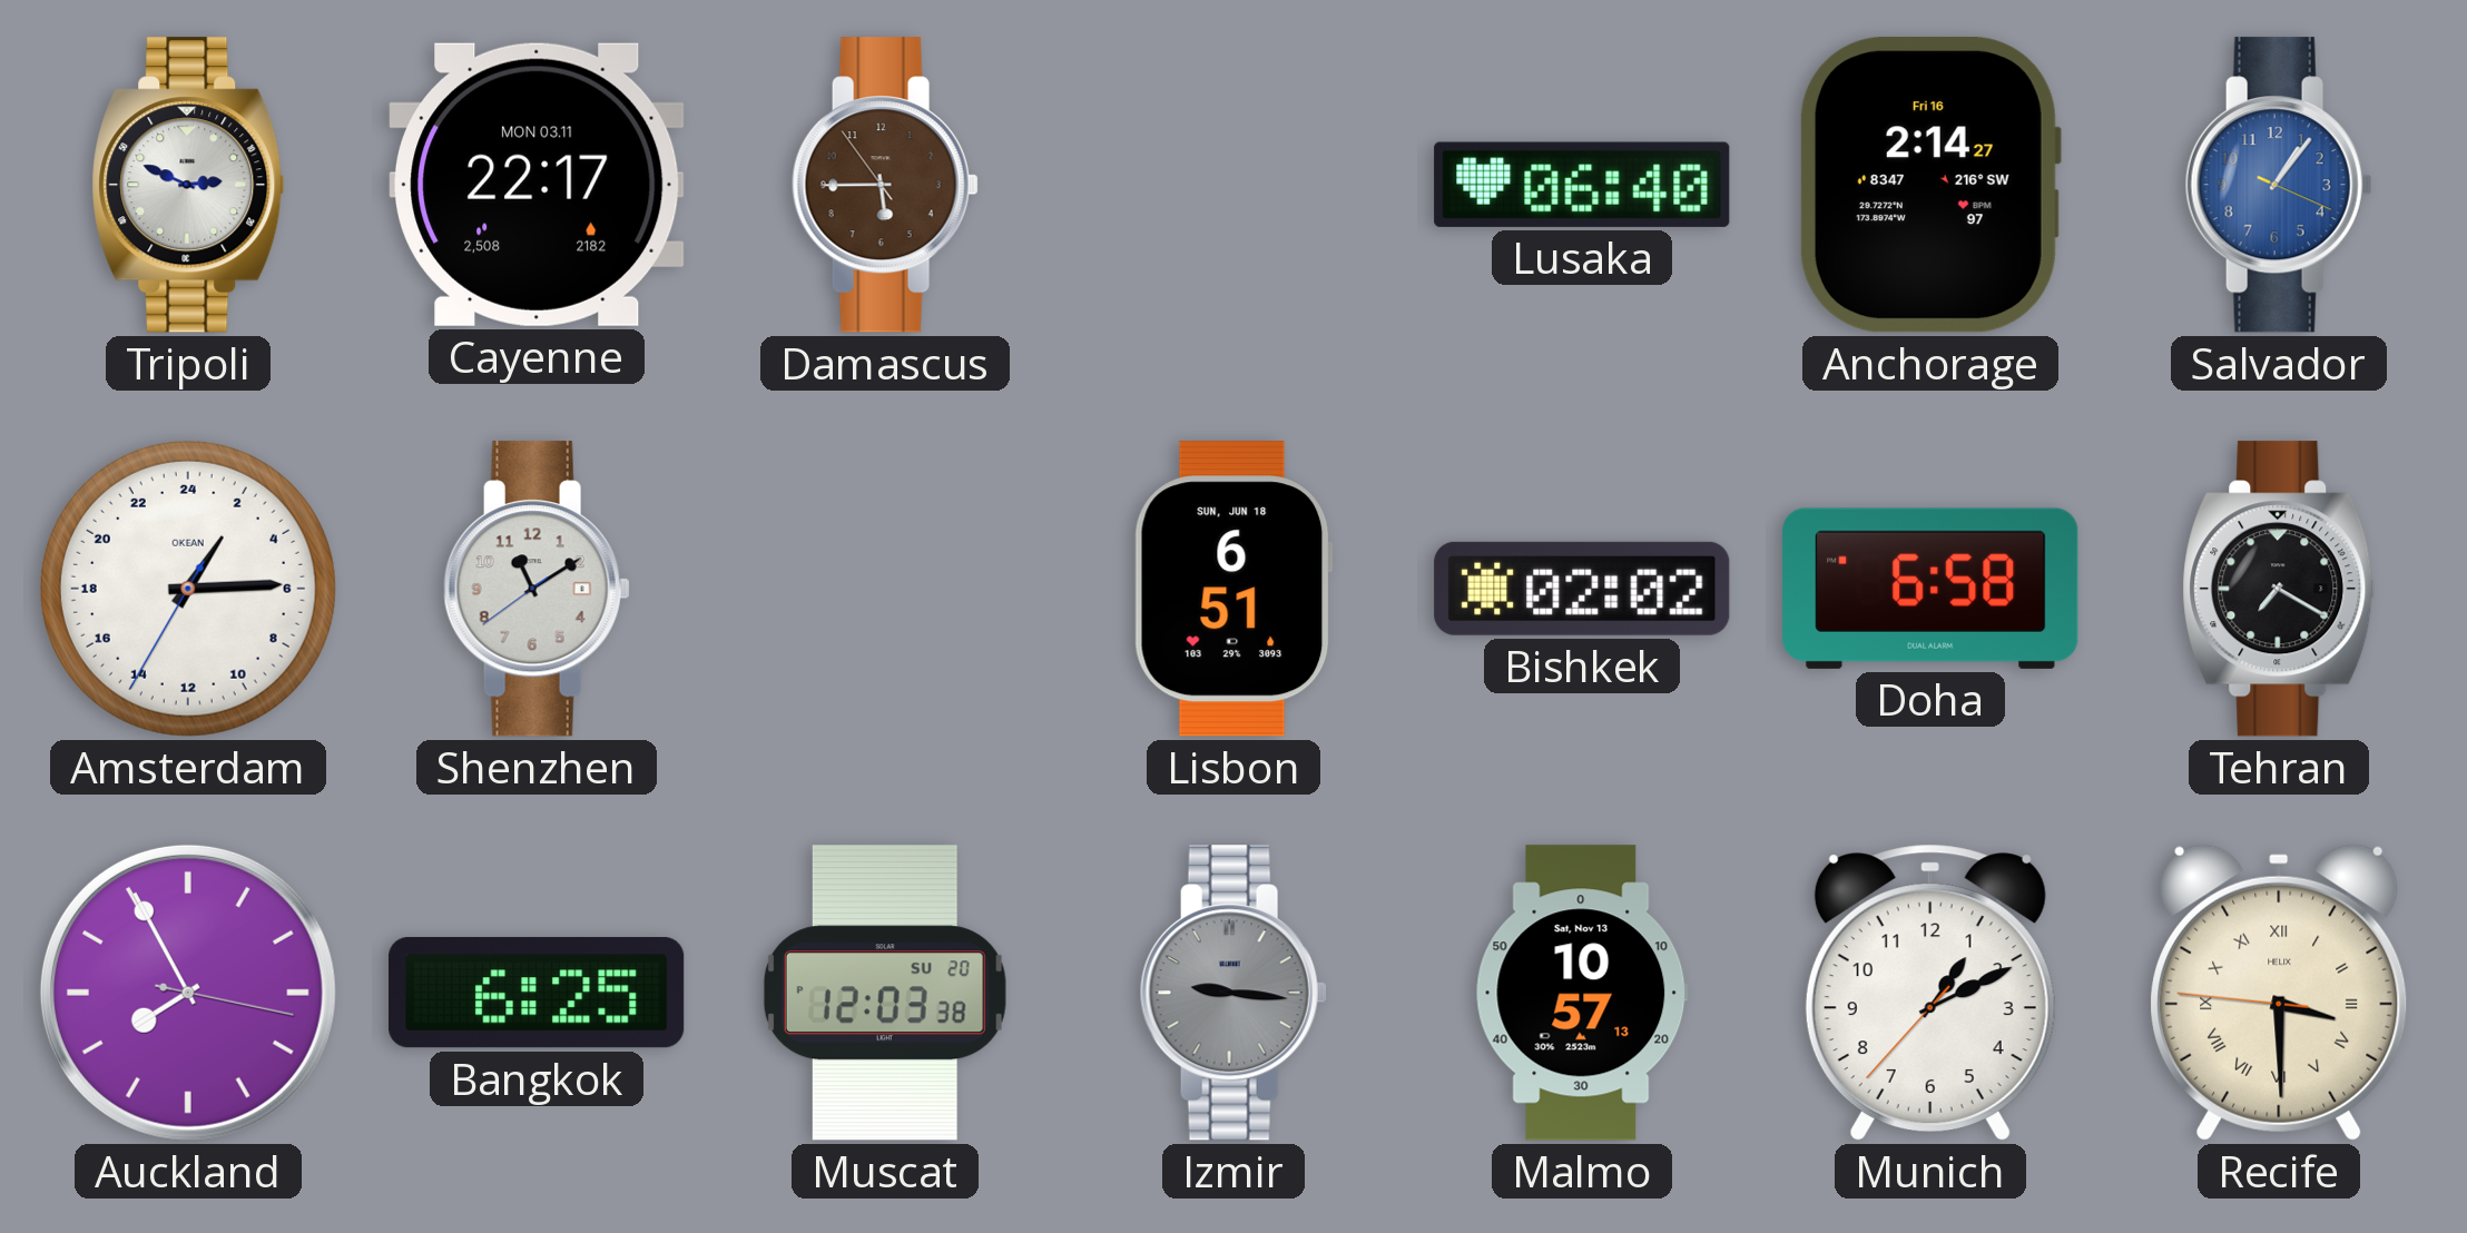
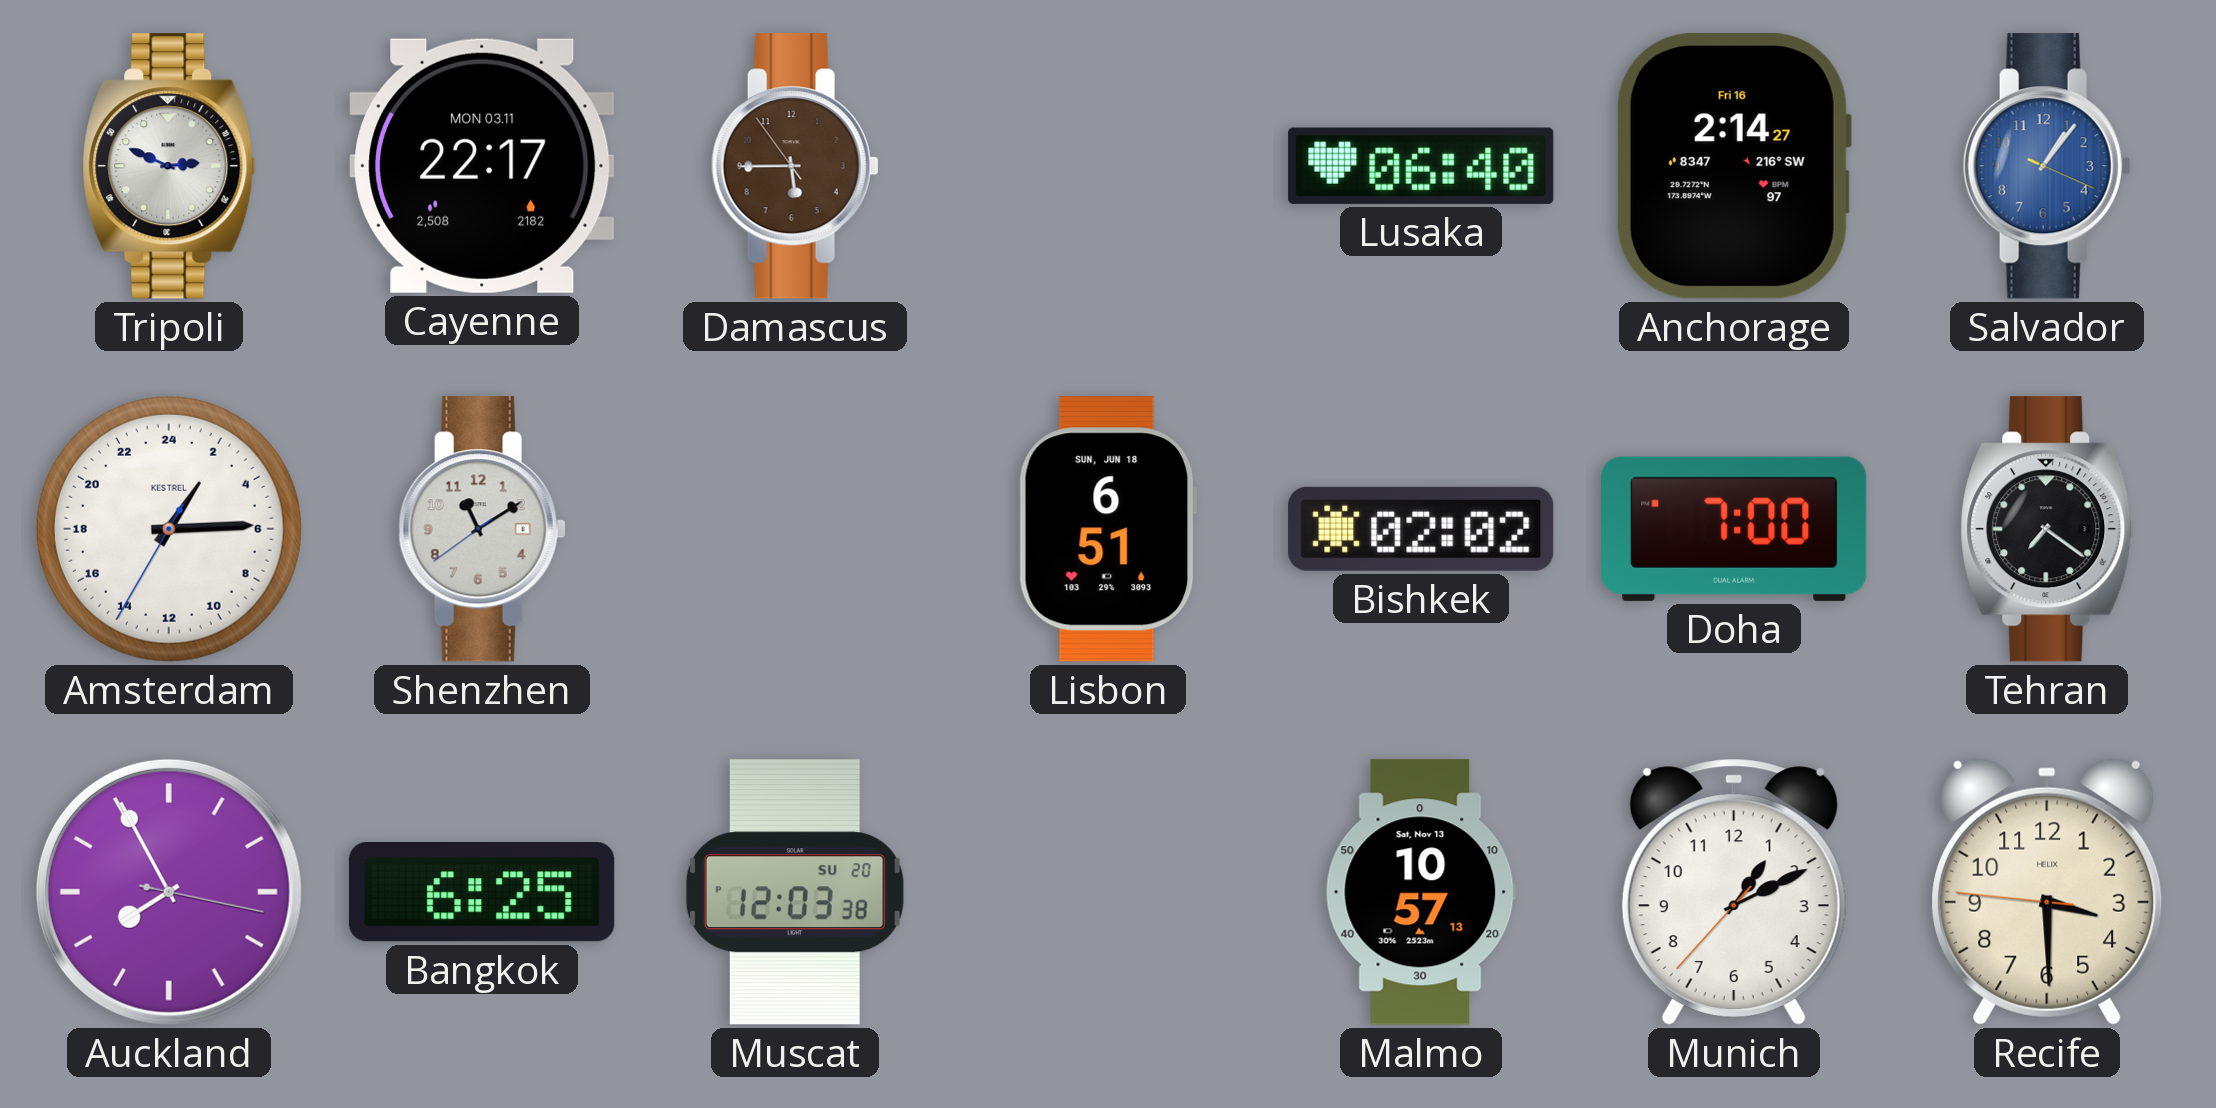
Amsterdam brand: OKEAN -> KESTREL (169, 529)
Doha: 6:58 -> 7:00 (1734, 529)
Tehran: 7:20 -> 7:21 (2047, 529)
Izmir: 9:16 -> none (1233, 993)
Recife numerals: Roman -> Arabic (2047, 892)
